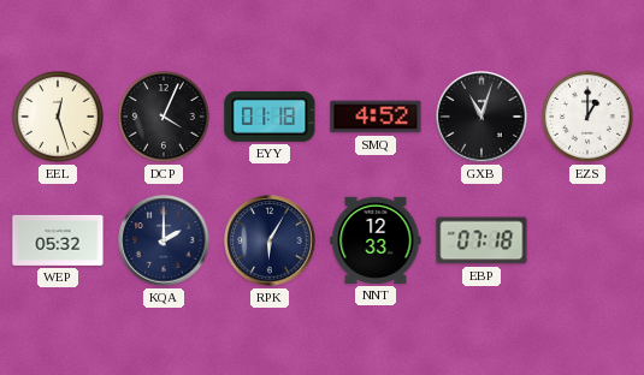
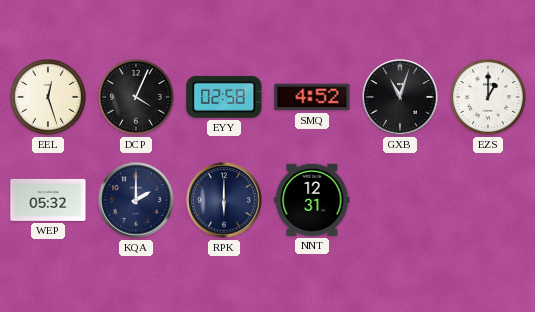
EYY: 01:18 -> 02:58 (224, 97)
RPK: 6:05 -> 6:00 (224, 200)
NNT: 12:33 -> 12:31 (312, 200)
EBP: 07:18 -> none (481, 240)
